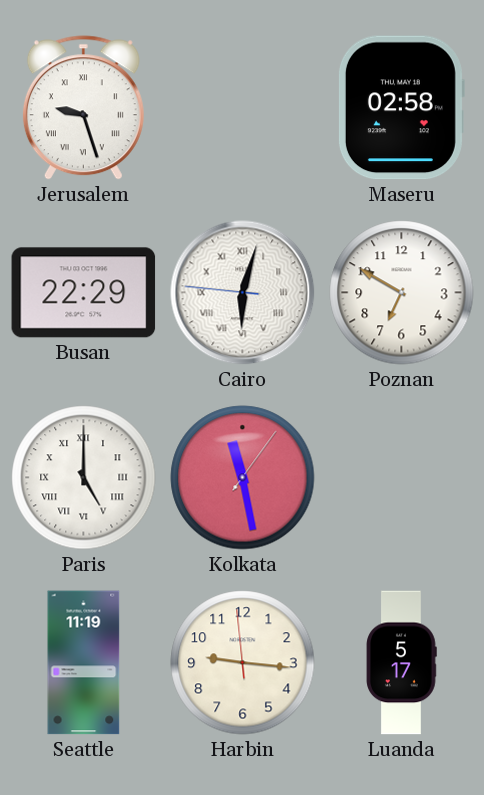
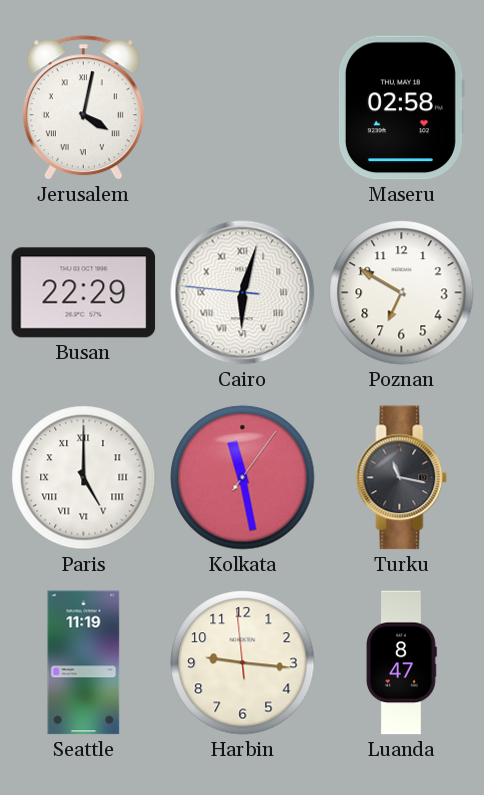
Jerusalem: 9:27 -> 4:02 (83, 108)
Turku: none -> 11:17 (402, 478)
Luanda: 5:17 -> 8:47 (401, 663)
